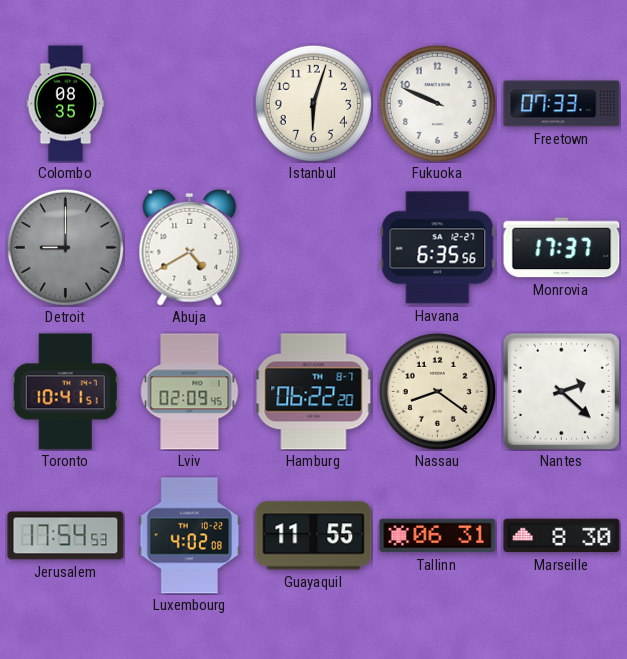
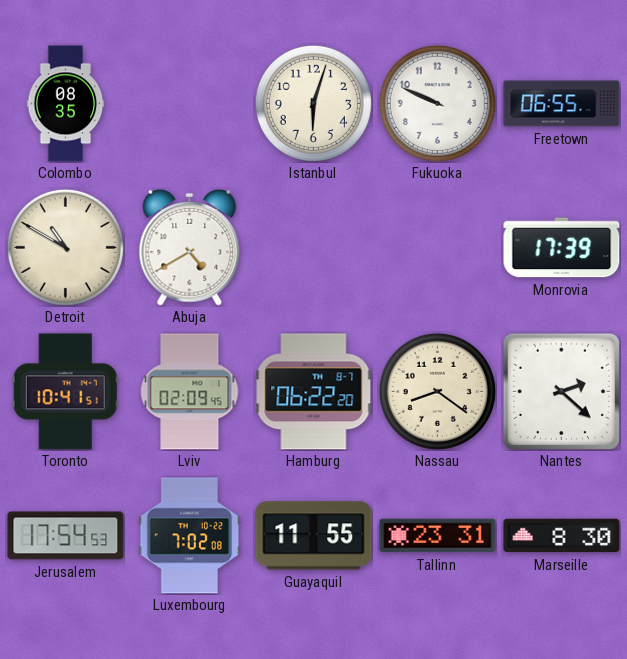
Freetown: 07:33 -> 06:55 (562, 104)
Detroit: 9:00 -> 10:50 (65, 247)
Detroit dial: grey -> cream (65, 247)
Havana: 6:35 -> none (438, 248)
Monrovia: 17:37 -> 17:39 (562, 248)
Luxembourg: 4:02 -> 7:02 (190, 536)
Tallinn: 06:31 -> 23:31 (438, 536)
